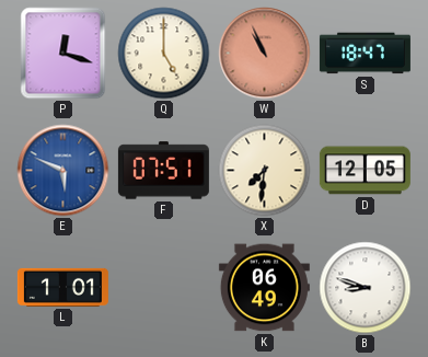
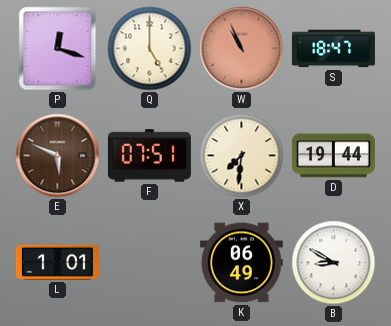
E dial: blue -> brown (58, 156)
D: 12:05 -> 19:44 (333, 156)
B: 8:48 -> 8:50 (334, 263)
